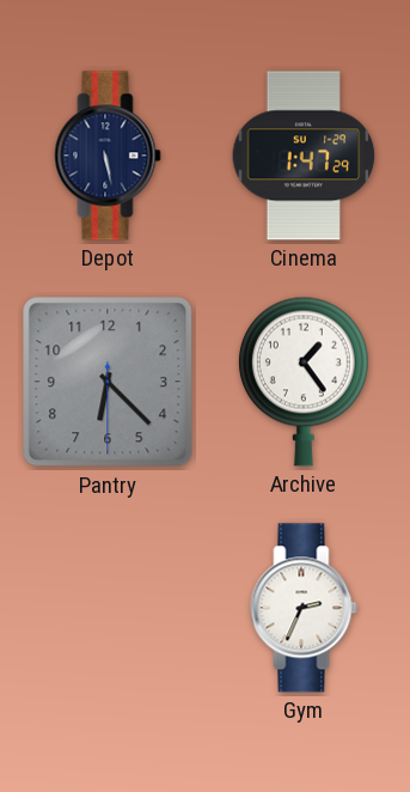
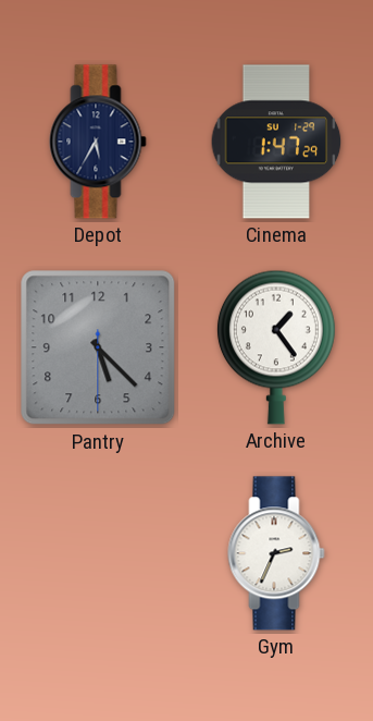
Depot: 5:28 -> 5:35 (98, 142)
Pantry: 6:22 -> 5:22 (98, 347)
